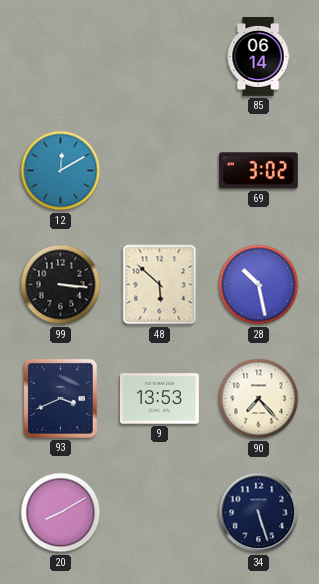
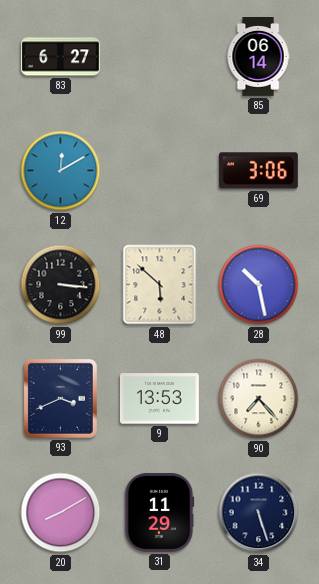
83: none -> 6:27 (61, 57)
69: 3:02 -> 3:06 (258, 171)
31: none -> 11:29 (159, 512)
